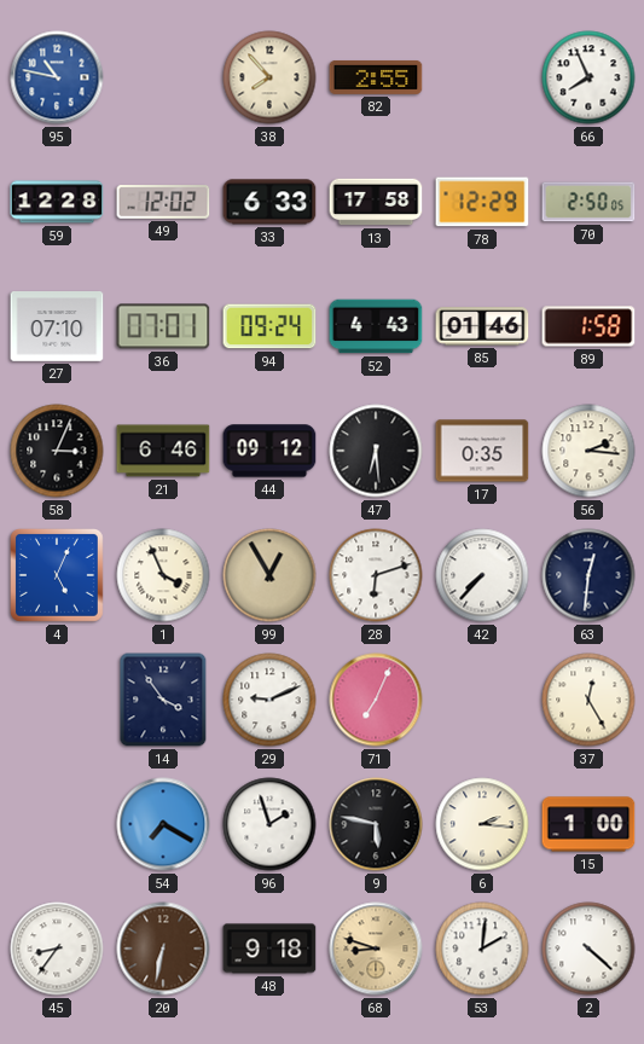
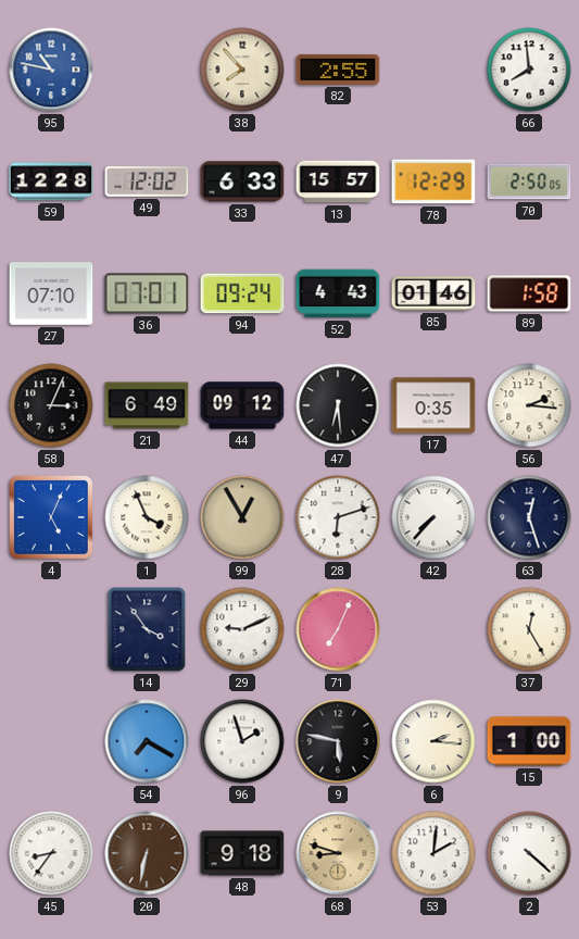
66: 7:56 -> 7:59 (529, 70)
13: 17:58 -> 15:57 (338, 181)
21: 6:46 -> 6:49 (147, 405)
63: 12:31 -> 12:27 (529, 517)
